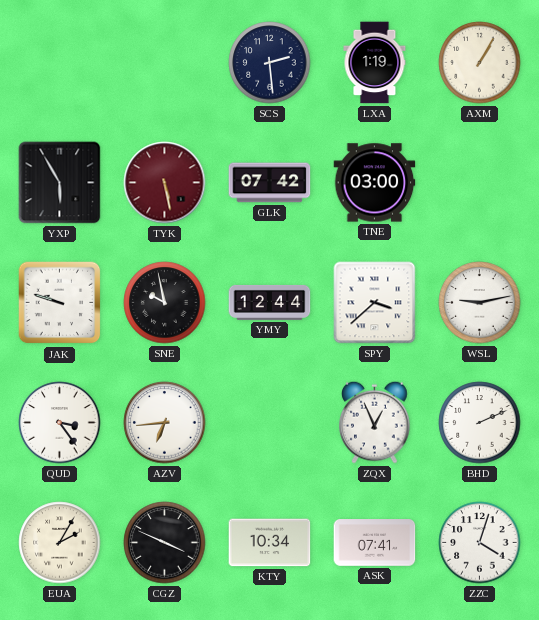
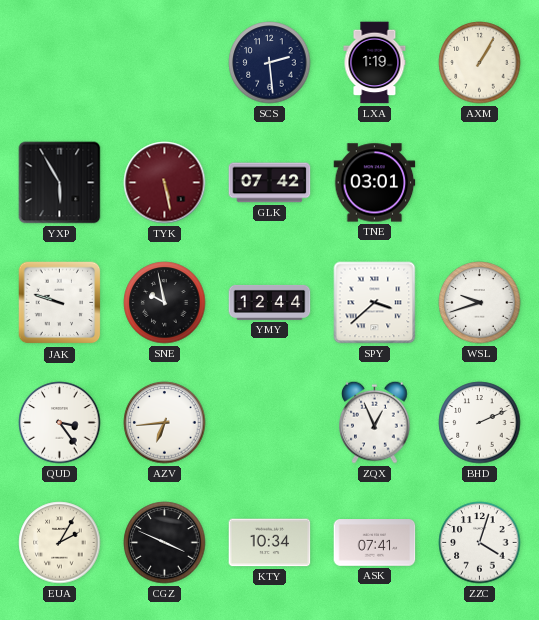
TNE: 03:00 -> 03:01 (375, 183)
WSL: 9:13 -> 9:42 (480, 303)
